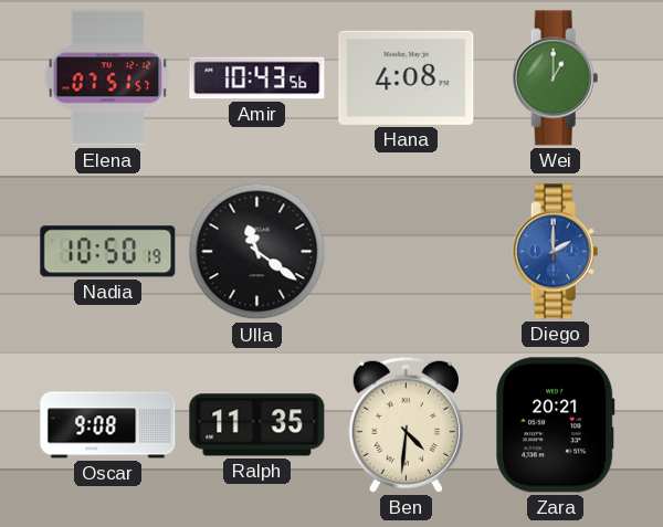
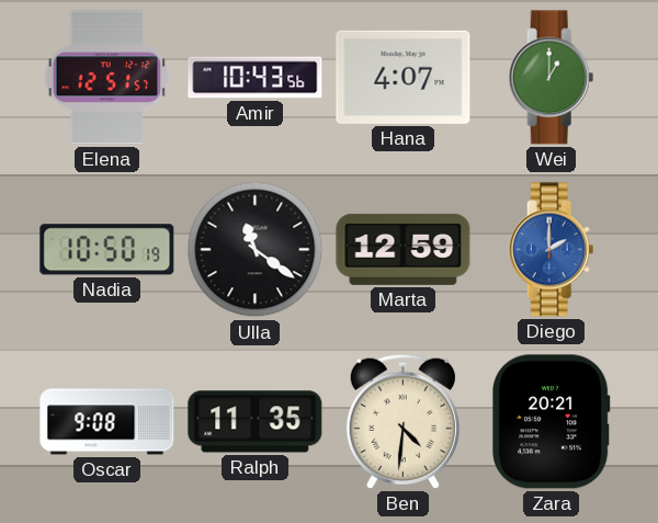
Elena: 07:51 -> 12:51 (107, 78)
Hana: 4:08 -> 4:07 (404, 77)
Marta: none -> 12:59 (404, 249)
